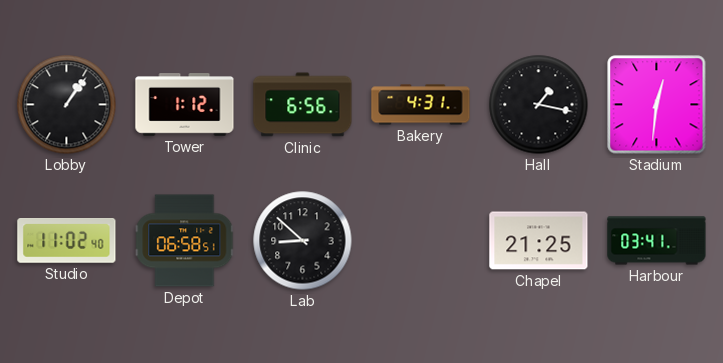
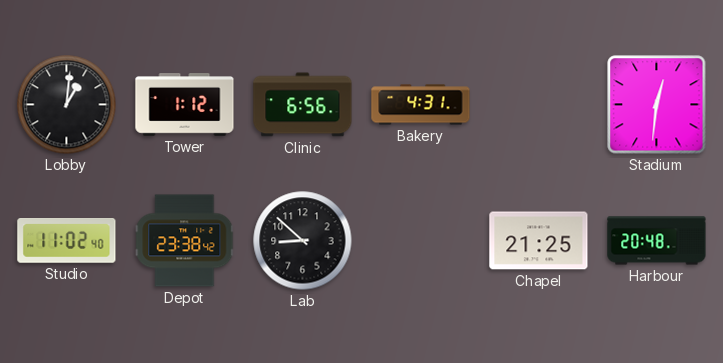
Lobby: 1:06 -> 1:01 (67, 105)
Hall: 1:17 -> none (539, 105)
Depot: 06:58 -> 23:38 (185, 241)
Harbour: 03:41 -> 20:48 (657, 241)
